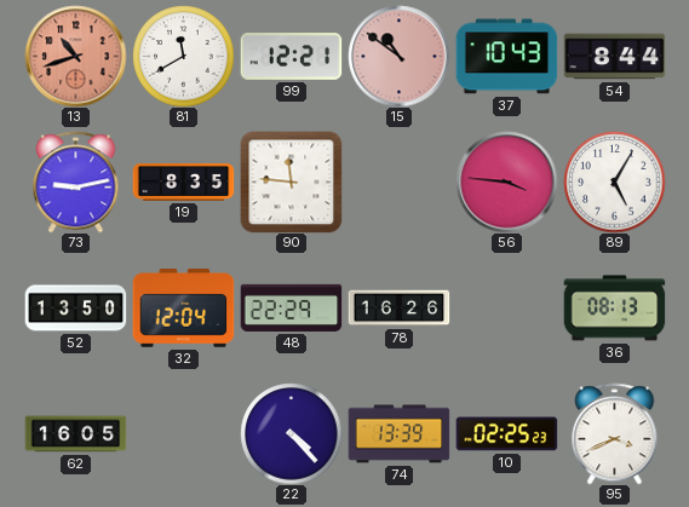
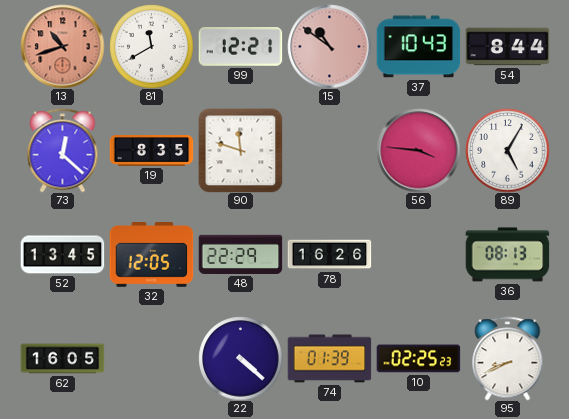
73: 9:13 -> 12:22 (63, 150)
90: 11:46 -> 11:48 (240, 150)
52: 13:50 -> 13:45 (62, 255)
32: 12:04 -> 12:05 (151, 255)
22: 4:23 -> 4:22 (240, 358)
74: 13:39 -> 01:39 (329, 359)
95: 3:41 -> 8:41 (508, 358)
